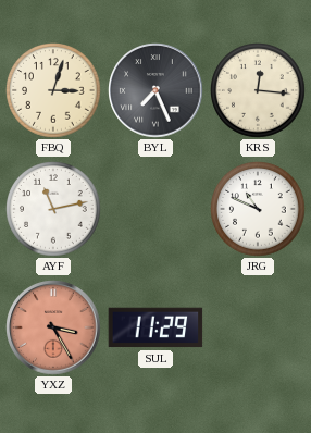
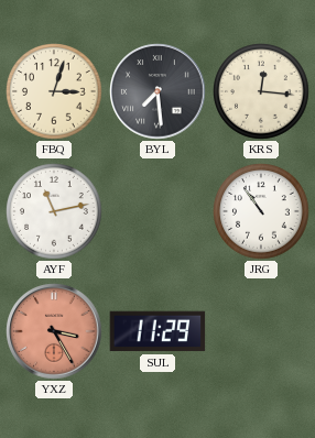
BYL: 7:26 -> 7:29 (157, 91)
JRG: 10:49 -> 10:54 (261, 212)
